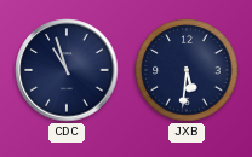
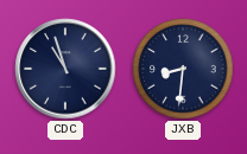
JXB: 5:31 -> 8:31 (183, 69)
